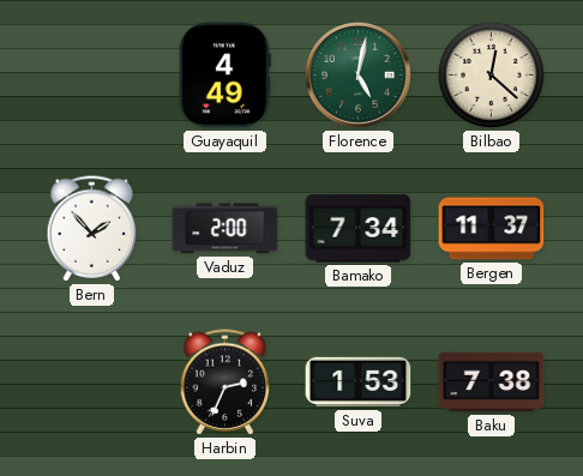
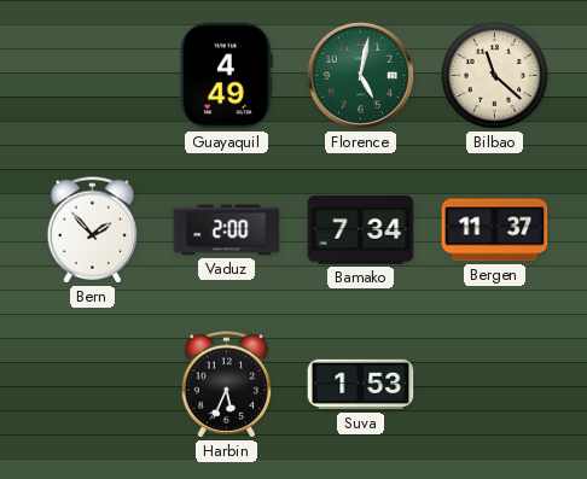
Bilbao: 12:22 -> 11:22 (494, 75)
Harbin: 2:34 -> 5:34 (227, 385)
Baku: 7:38 -> none (492, 382)
